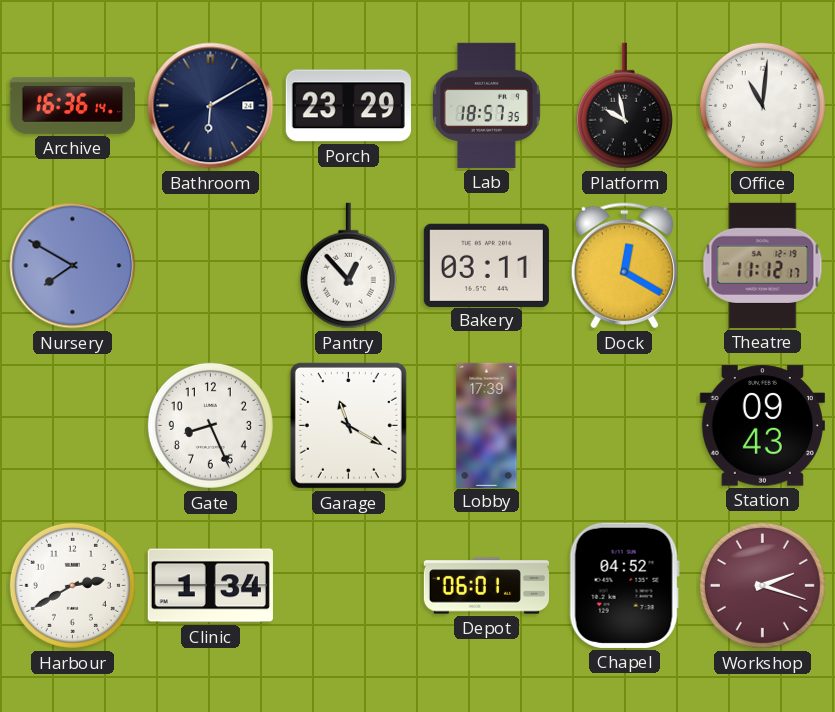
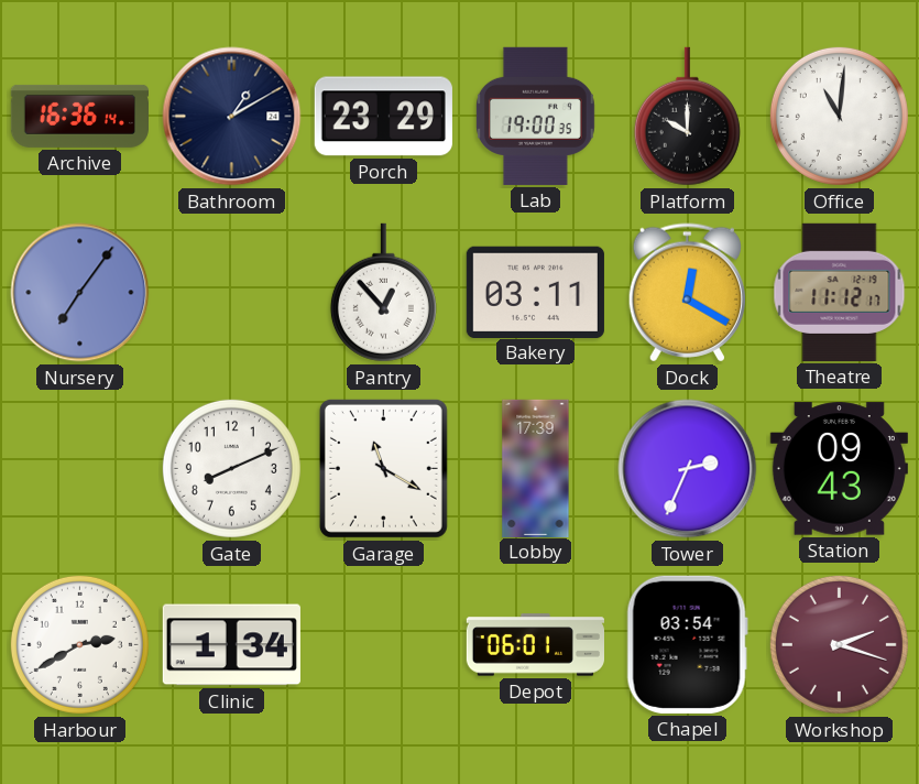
Bathroom: 6:10 -> 1:10 (232, 117)
Lab: 18:57 -> 19:00 (535, 116)
Platform: 9:58 -> 10:00 (687, 117)
Nursery: 7:50 -> 7:06 (80, 293)
Gate: 8:26 -> 8:11 (231, 468)
Tower: none -> 2:34 (688, 469)
Chapel: 04:52 -> 03:54 (687, 644)
